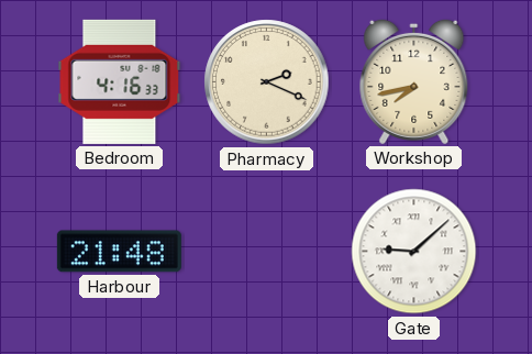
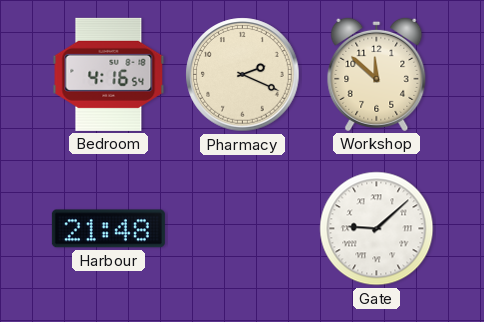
Bedroom: 4:16:33 -> 4:16:54 (109, 74)
Workshop: 7:43 -> 11:52 (377, 74)
